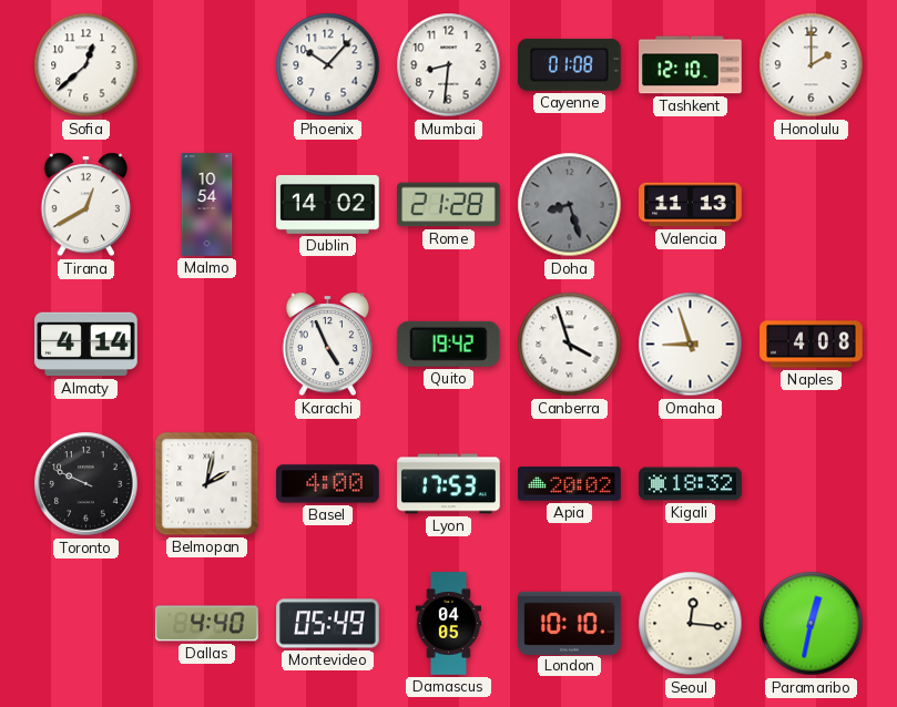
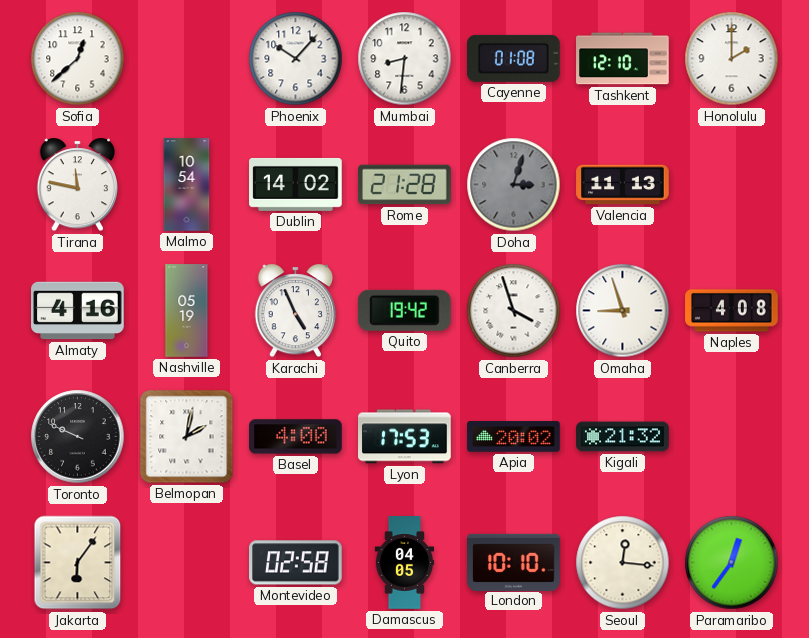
Tirana: 12:40 -> 11:47 (78, 185)
Doha: 8:27 -> 3:03 (514, 185)
Almaty: 4:14 -> 4:16 (78, 311)
Nashville: none -> 05:19 (187, 311)
Kigali: 18:32 -> 21:32 (623, 437)
Jakarta: none -> 6:06 (78, 563)
Dallas: 4:40 -> none (207, 624)
Montevideo: 05:49 -> 02:58 (296, 563)
Paramaribo: 12:32 -> 12:36 (732, 563)
